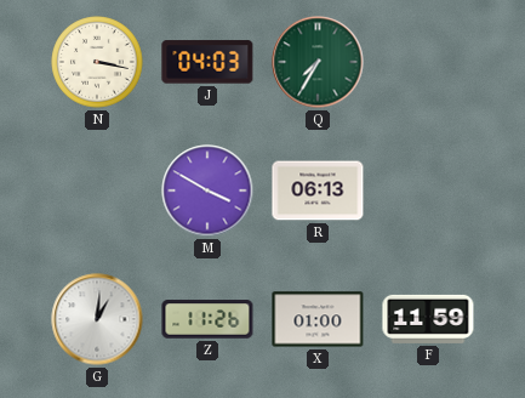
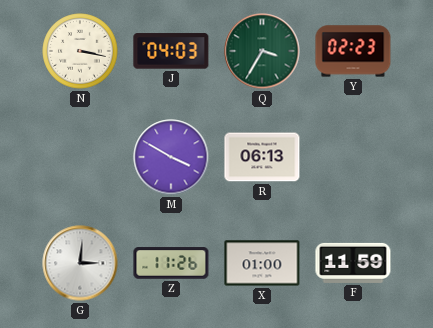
Q: 7:35 -> 3:35 (262, 51)
Y: none -> 02:23 (353, 51)
G: 1:01 -> 3:01 (80, 263)
